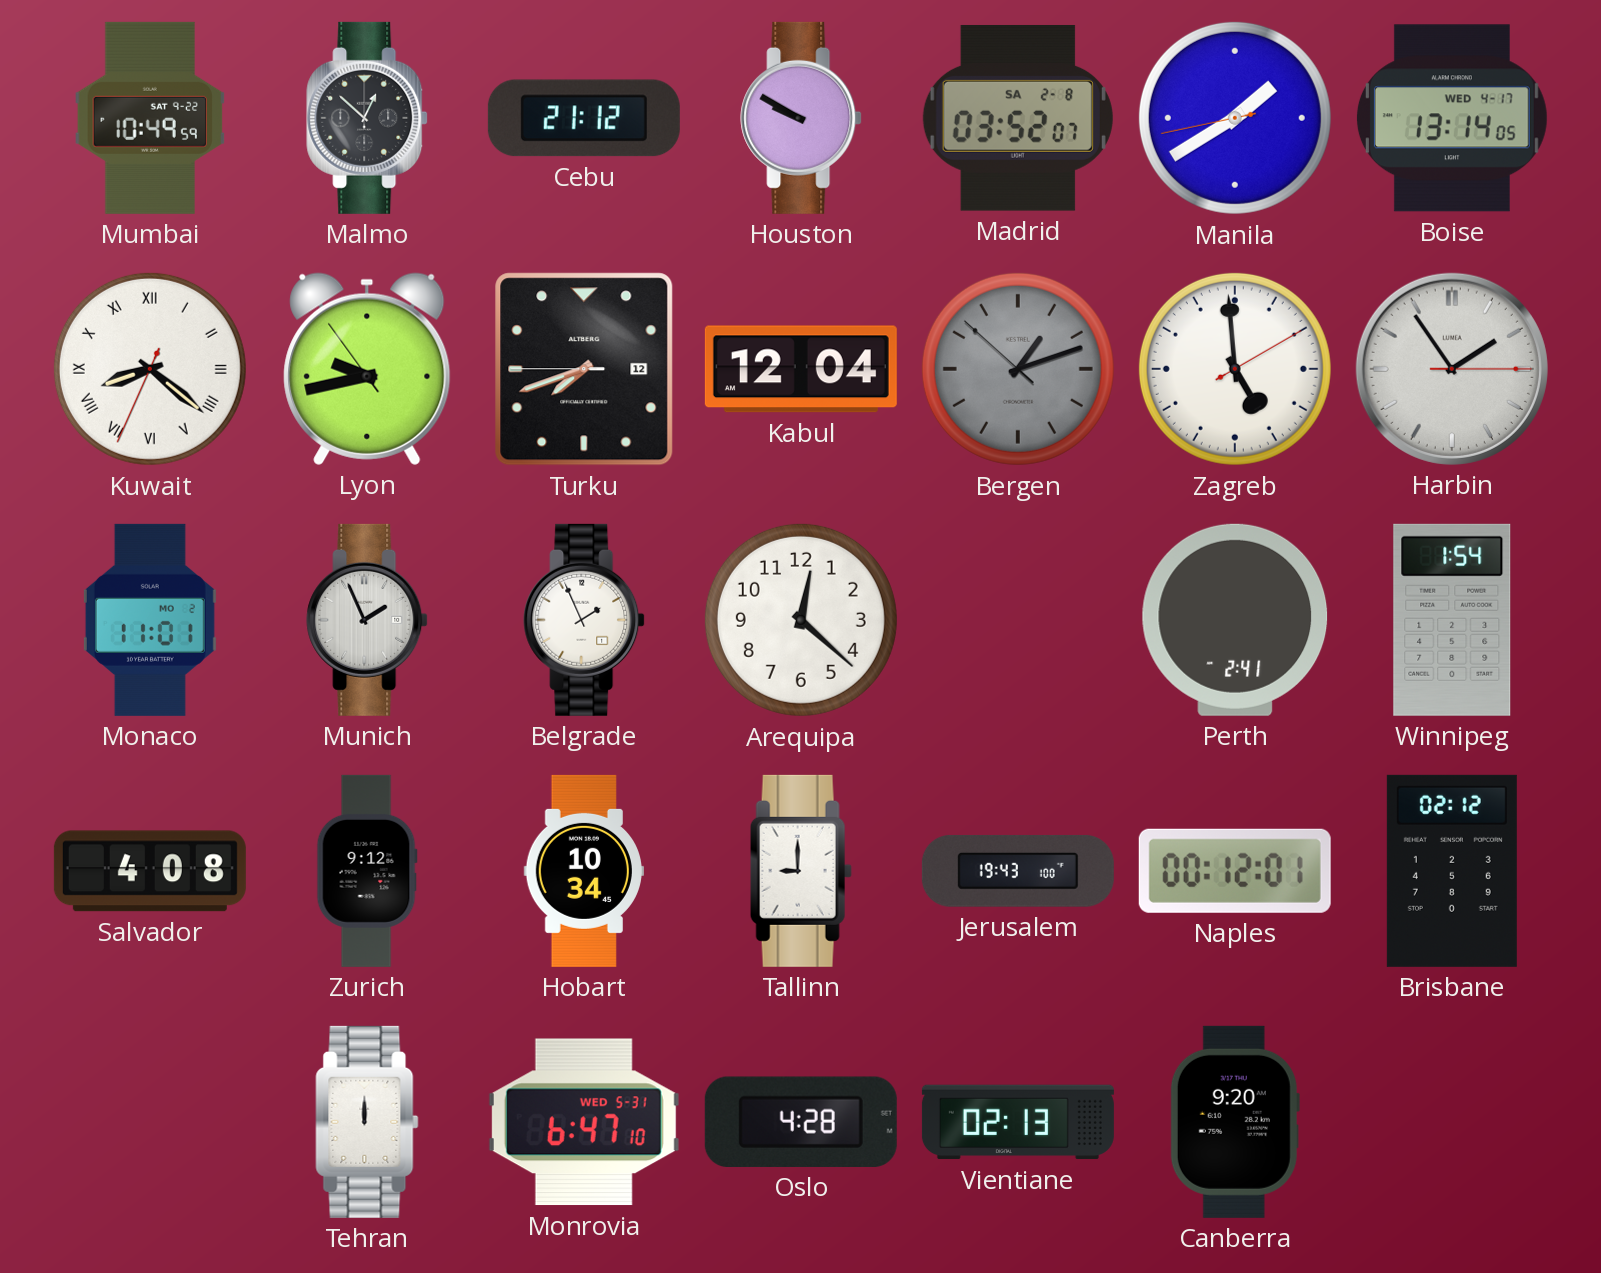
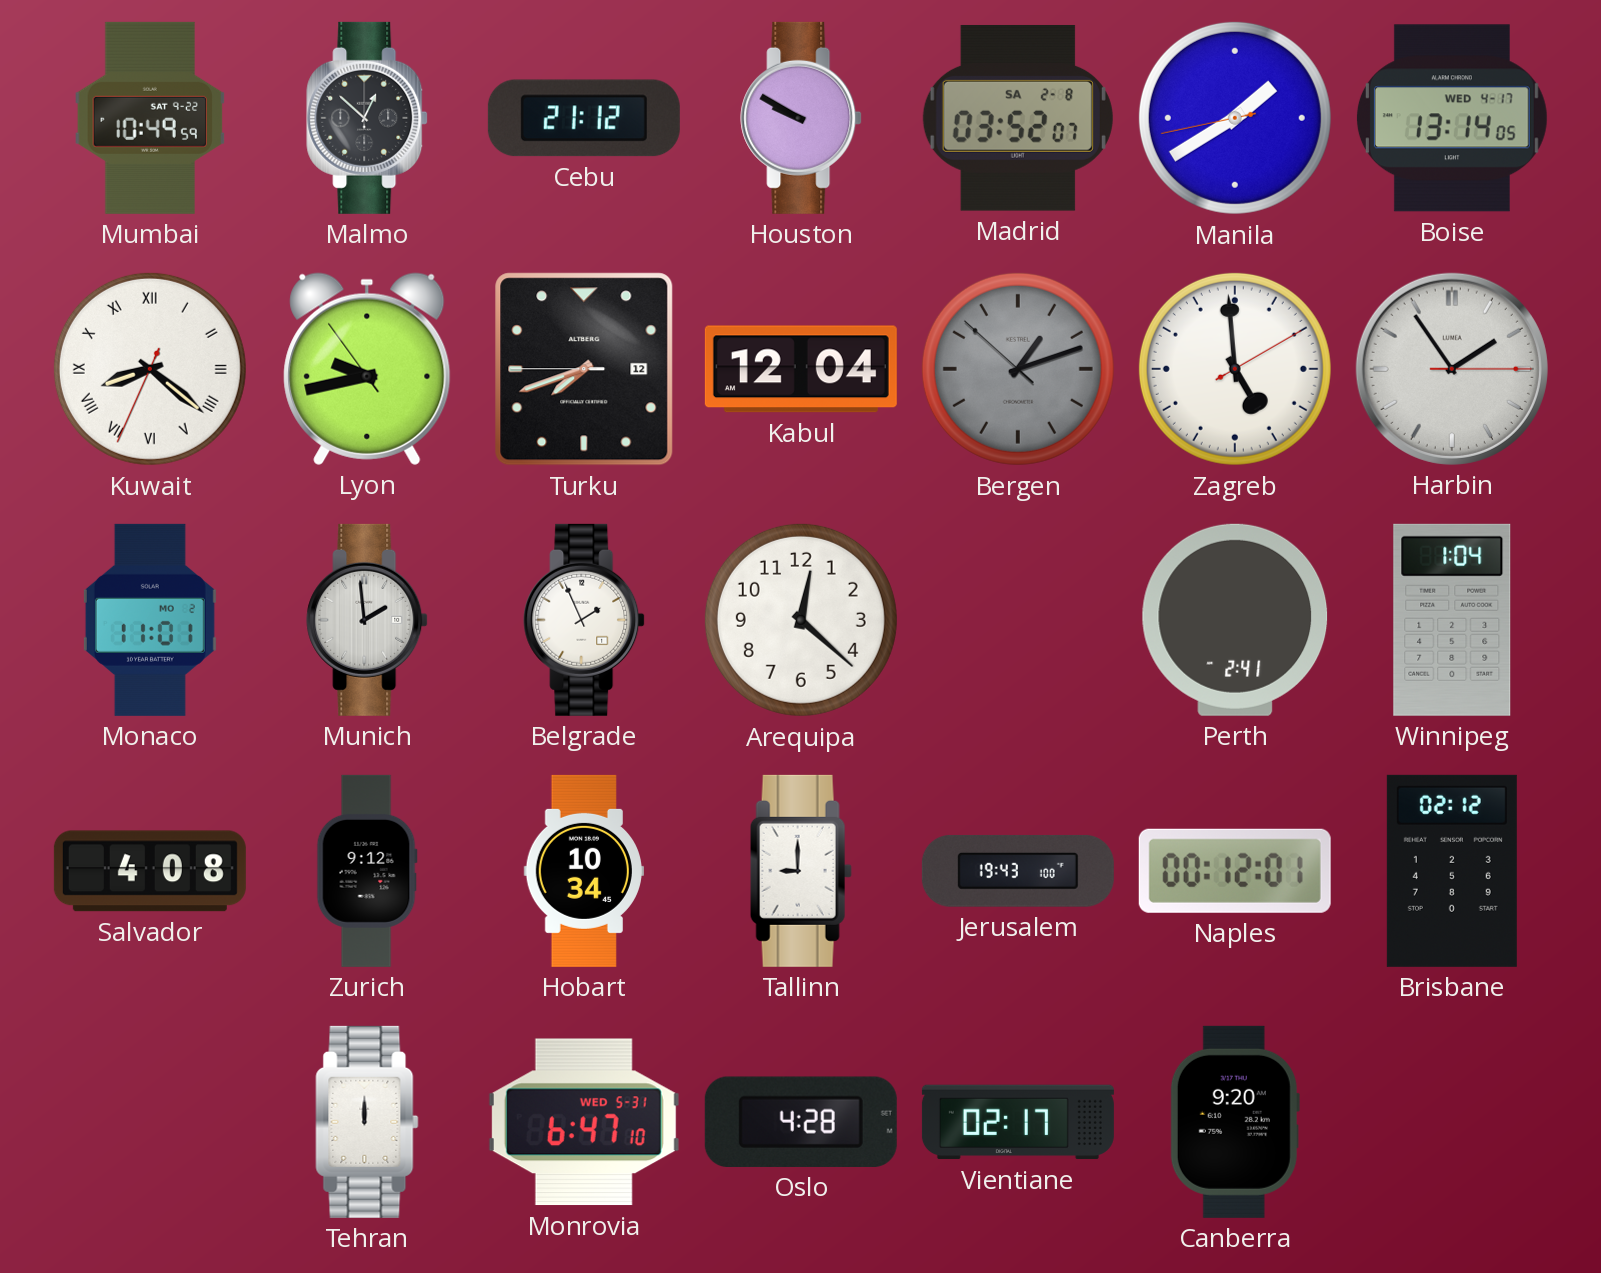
Munich: 1:56 -> 1:59 (367, 620)
Winnipeg: 1:54 -> 1:04 (1452, 620)
Vientiane: 02:13 -> 02:17 (1018, 1122)
